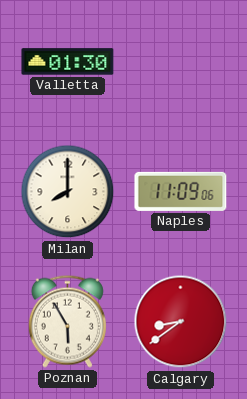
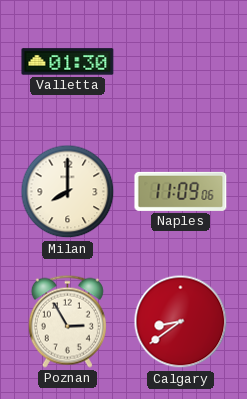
Poznan: 5:55 -> 2:55 (67, 321)
